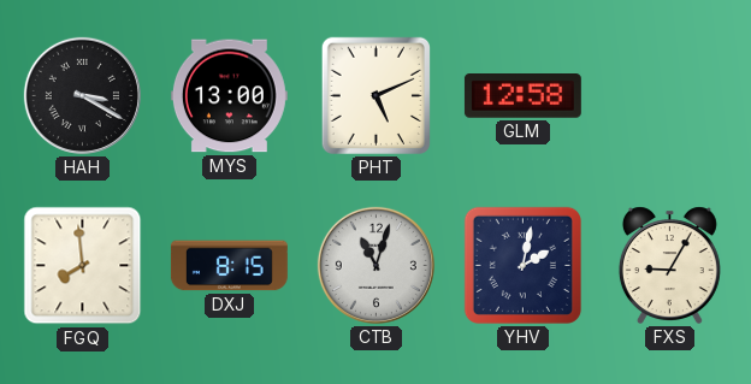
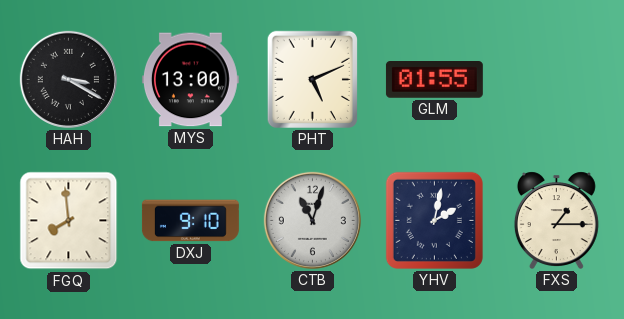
GLM: 12:58 -> 01:55 (434, 80)
DXJ: 8:15 -> 9:10 (190, 221)
FXS: 9:05 -> 1:15 (556, 220)
